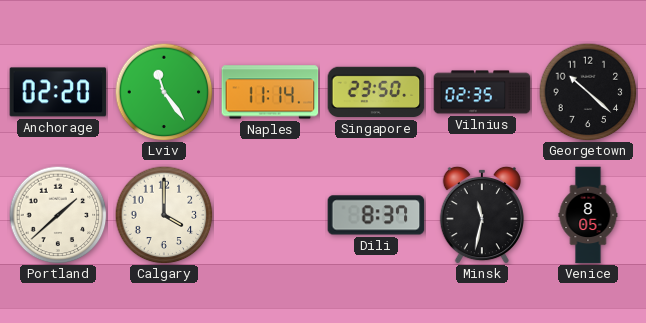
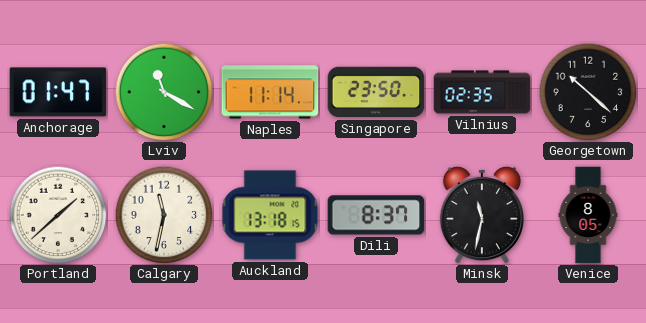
Anchorage: 02:20 -> 01:47 (58, 92)
Lviv: 11:24 -> 11:20 (164, 92)
Calgary: 4:00 -> 11:32 (164, 215)
Auckland: none -> 13:18 (270, 215)
